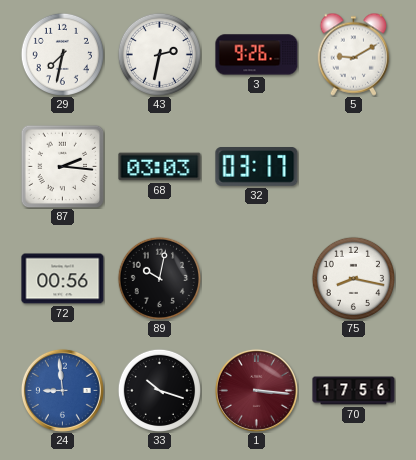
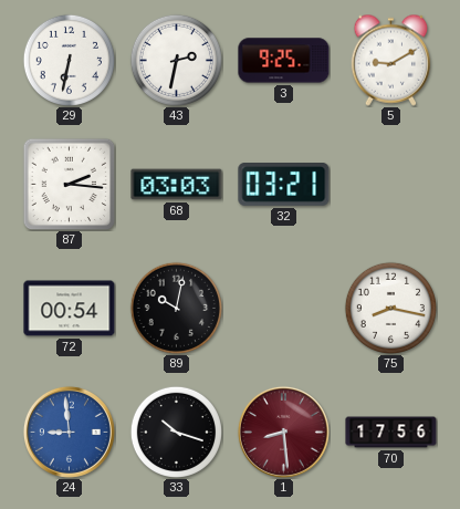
29: 7:32 -> 6:32 (69, 60)
3: 9:26 -> 9:25 (284, 61)
32: 03:17 -> 03:21 (284, 185)
72: 00:56 -> 00:54 (70, 309)
1: 3:16 -> 8:29 (283, 432)
